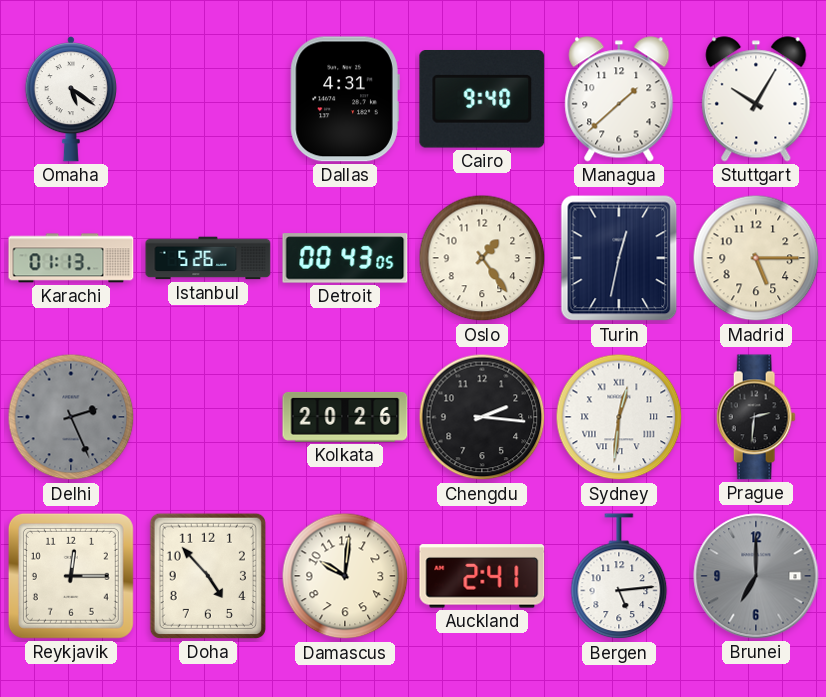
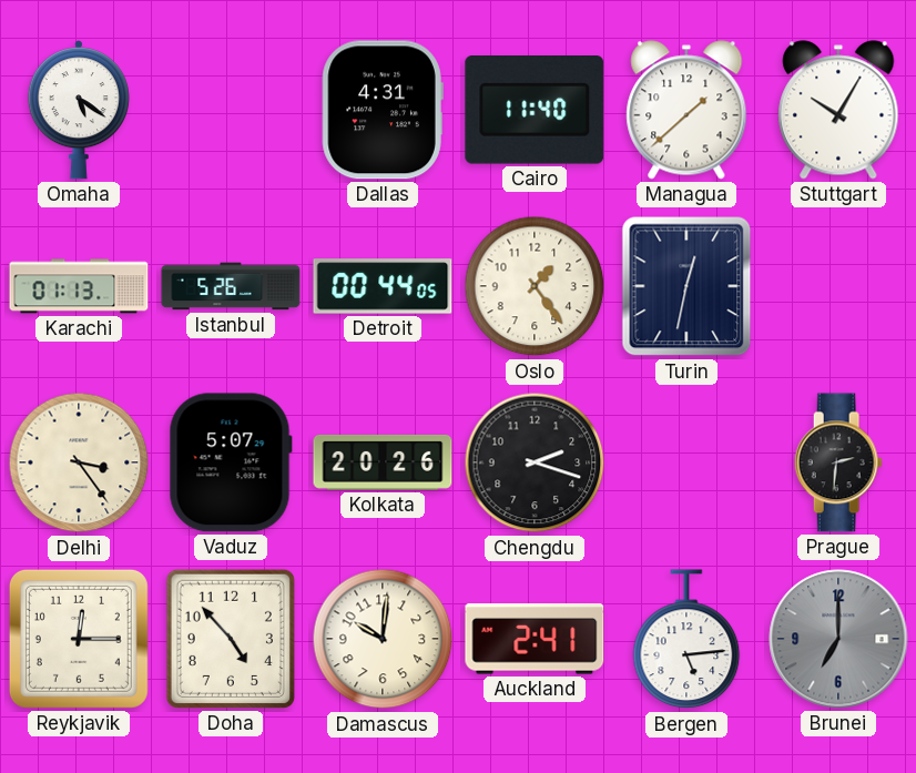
Cairo: 9:40 -> 11:40 (535, 111)
Detroit: 00:43 -> 00:44 (383, 286)
Madrid: 5:15 -> none (756, 258)
Delhi: 2:26 -> 3:24 (79, 462)
Delhi dial: grey -> cream (79, 462)
Vaduz: none -> 5:07 (231, 462)
Chengdu: 2:16 -> 2:18 (535, 462)
Sydney: 12:31 -> none (619, 417)
